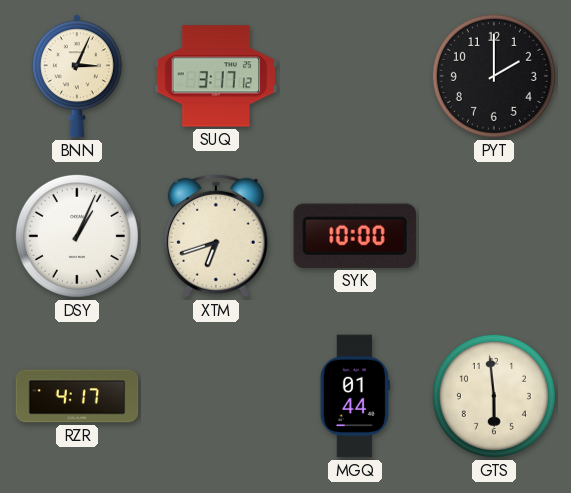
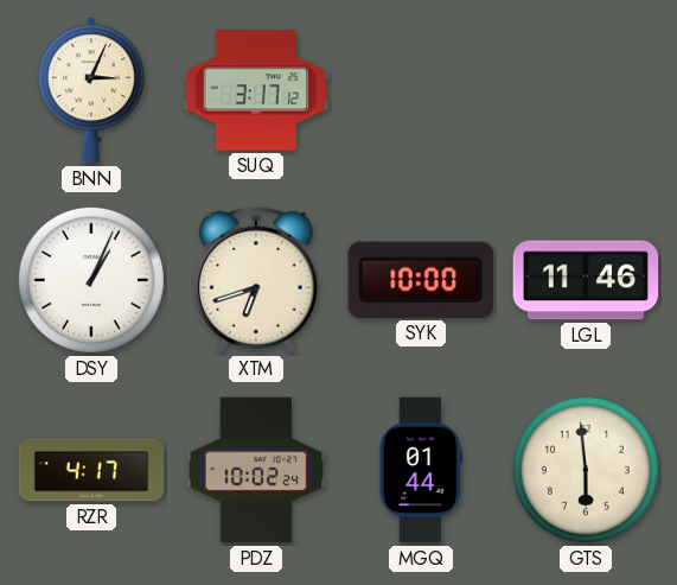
PYT: 2:00 -> none (494, 76)
LGL: none -> 11:46 (586, 280)
PDZ: none -> 10:02 (256, 470)
